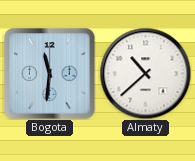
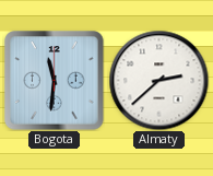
Almaty: 10:38 -> 2:38 (158, 80)
